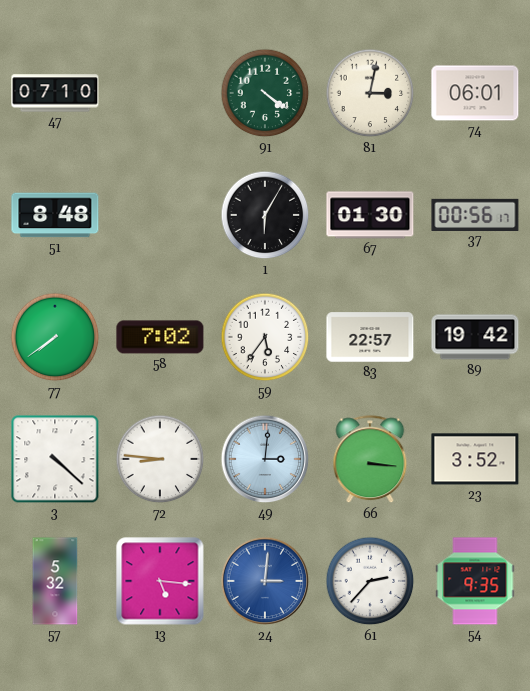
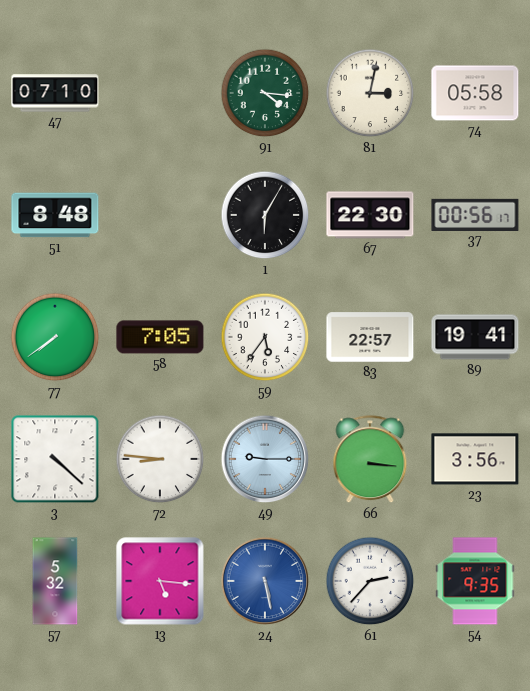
91: 4:21 -> 4:16 (265, 93)
74: 06:01 -> 05:58 (475, 93)
67: 01:30 -> 22:30 (370, 215)
58: 7:02 -> 7:05 (160, 337)
89: 19:42 -> 19:41 (475, 337)
49: 3:01 -> 9:15 (265, 459)
23: 3:52 -> 3:56 (475, 459)
24: 3:01 -> 5:28 (265, 581)
